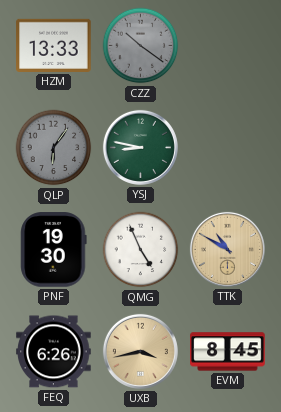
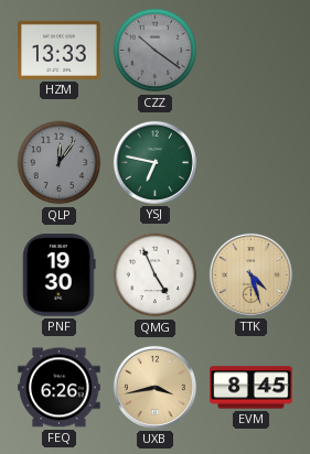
QLP: 6:06 -> 12:06 (60, 163)
YSJ: 8:47 -> 6:47 (154, 162)
TTK: 10:50 -> 4:27 (250, 274)
